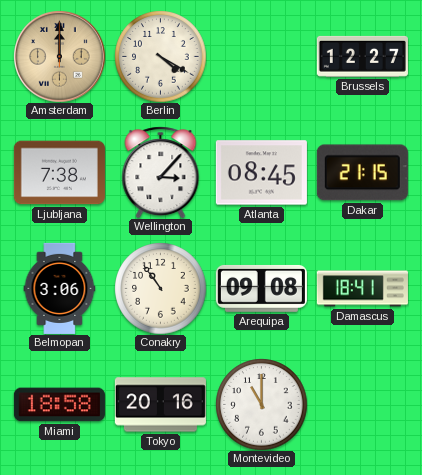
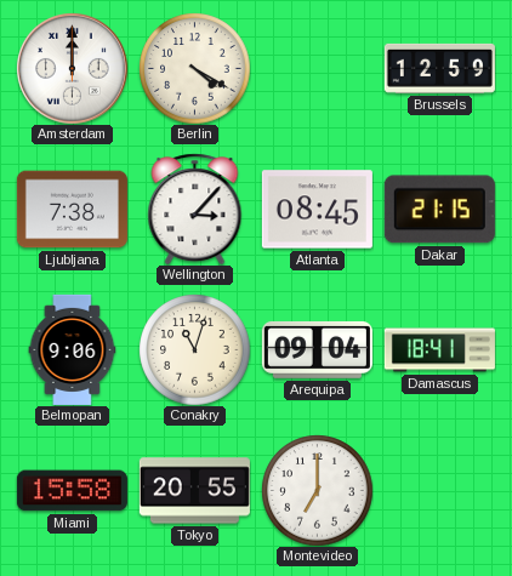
Amsterdam dial: champagne -> white (73, 69)
Brussels: 12:27 -> 12:59 (439, 68)
Belmopan: 3:06 -> 9:06 (73, 349)
Conakry: 10:54 -> 11:03 (194, 349)
Arequipa: 09:08 -> 09:04 (317, 349)
Miami: 18:58 -> 15:58 (72, 491)
Tokyo: 20:16 -> 20:55 (194, 491)
Montevideo: 11:00 -> 7:00 (317, 490)
